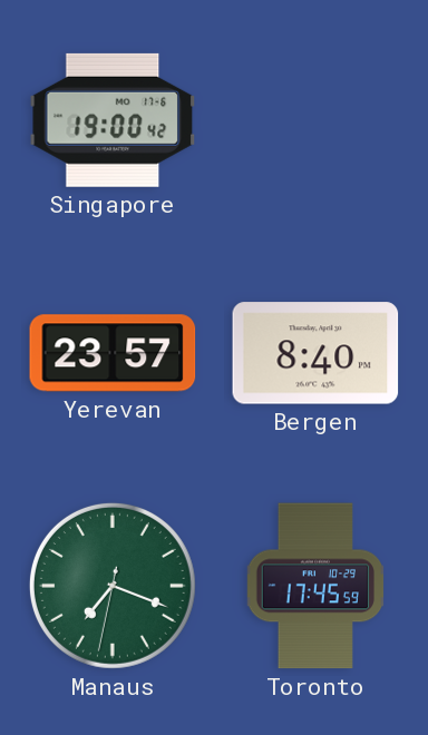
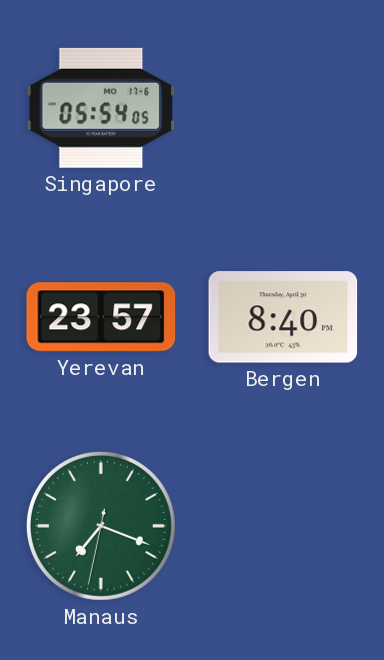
Singapore: 19:00 -> 05:54 (101, 108)
Toronto: 17:45 -> none (314, 586)
